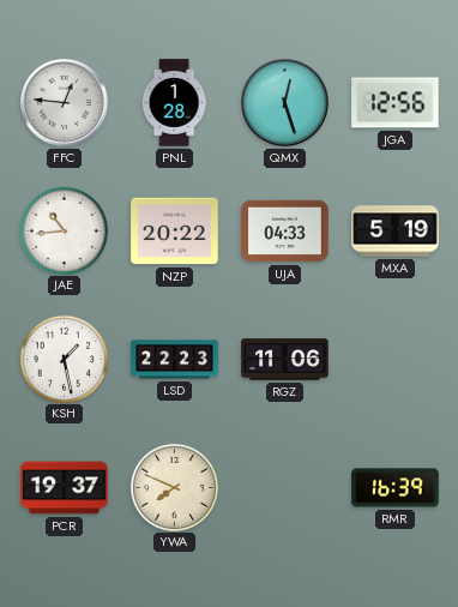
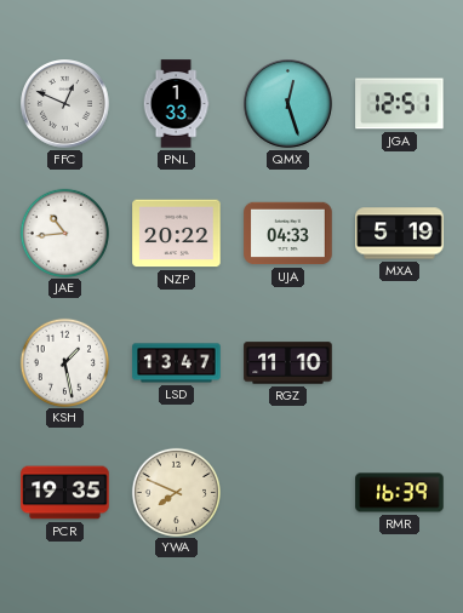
FFC: 12:46 -> 12:49 (65, 104)
PNL: 1:28 -> 1:33 (176, 104)
JGA: 12:56 -> 12:51 (400, 104)
LSD: 22:23 -> 13:47 (177, 363)
RGZ: 11:06 -> 11:10 (288, 363)
PCR: 19:37 -> 19:35 (65, 493)
